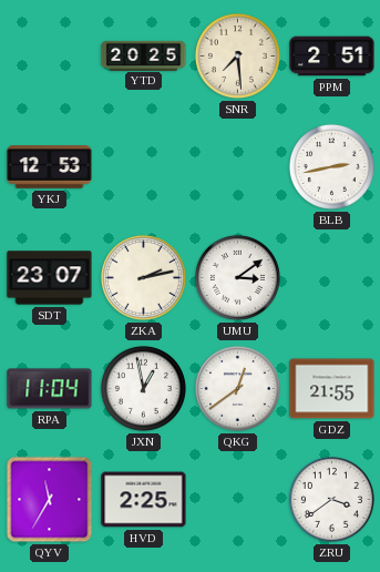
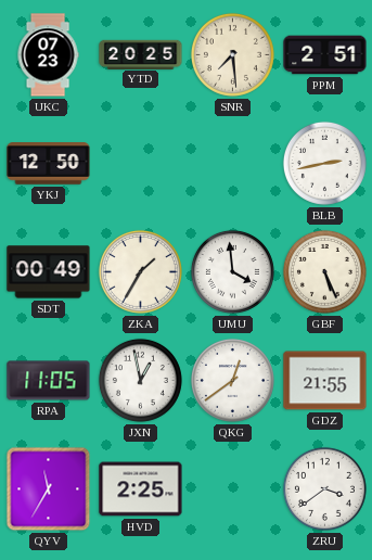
UKC: none -> 07:23 (48, 55)
YKJ: 12:53 -> 12:50 (49, 164)
SDT: 23:07 -> 00:49 (49, 272)
ZKA: 2:13 -> 1:35 (140, 271)
UMU: 3:09 -> 3:59 (232, 271)
GBF: none -> 5:26 (324, 271)
RPA: 11:04 -> 11:05 (49, 381)
